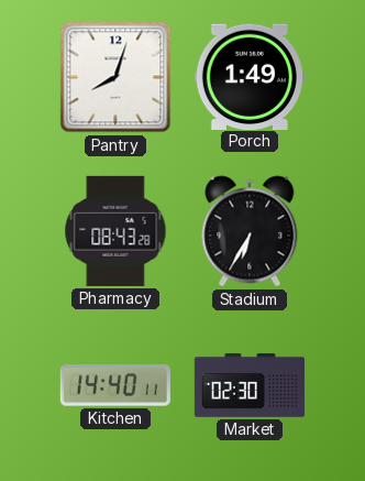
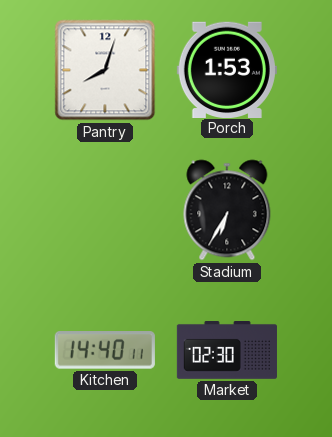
Porch: 1:49 -> 1:53 (227, 69)
Pharmacy: 08:43 -> none (115, 231)
